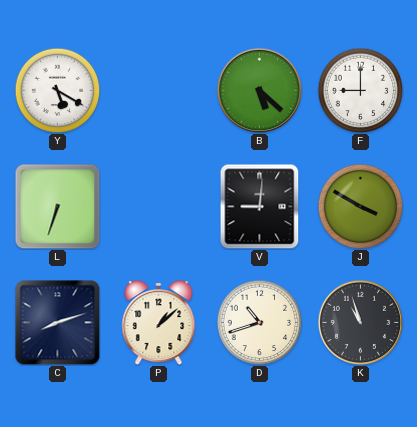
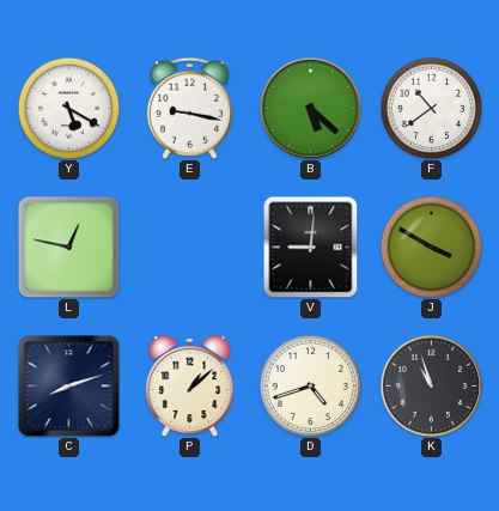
E: none -> 9:17 (189, 108)
F: 9:00 -> 10:39 (431, 108)
L: 6:33 -> 12:47 (68, 247)
D: 10:42 -> 4:42 (310, 385)
